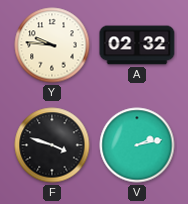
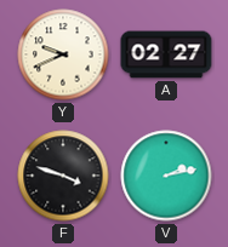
Y: 9:46 -> 9:41 (63, 54)
A: 02:32 -> 02:27 (166, 54)
